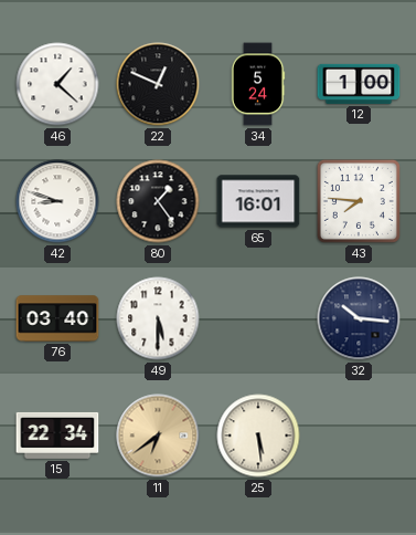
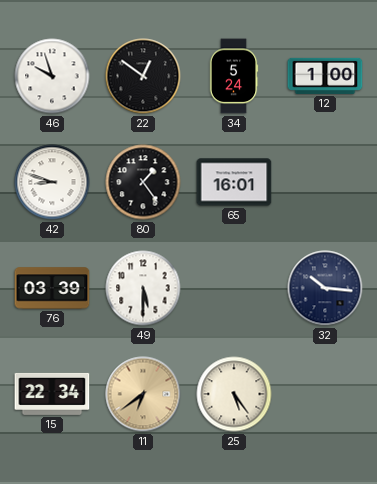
46: 1:22 -> 9:57 (52, 76)
22: 12:49 -> 12:51 (143, 76)
43: 7:46 -> none (359, 201)
76: 03:40 -> 03:39 (52, 288)
25: 5:29 -> 5:24 (234, 394)
